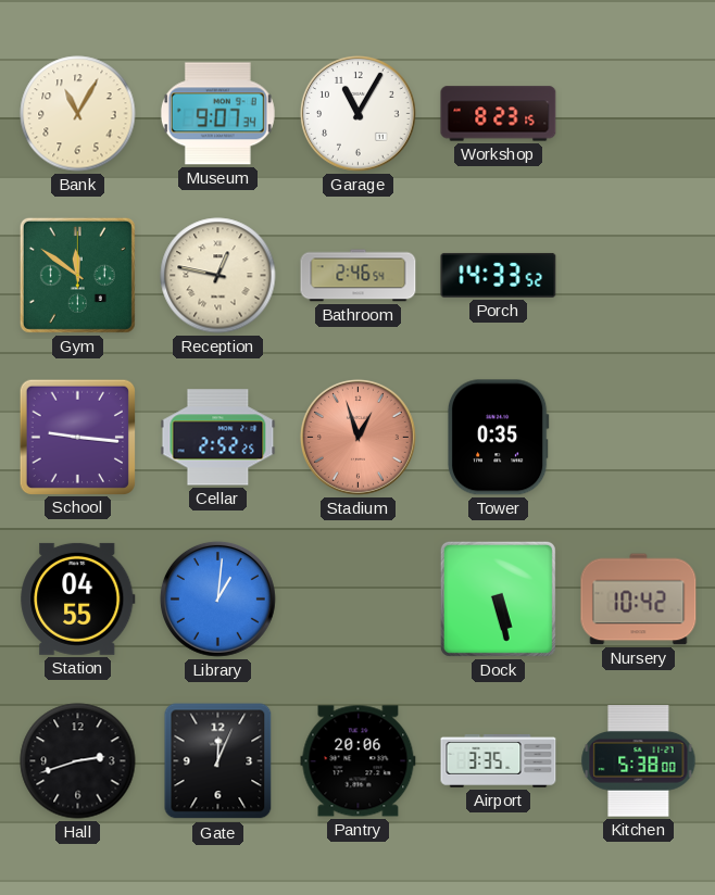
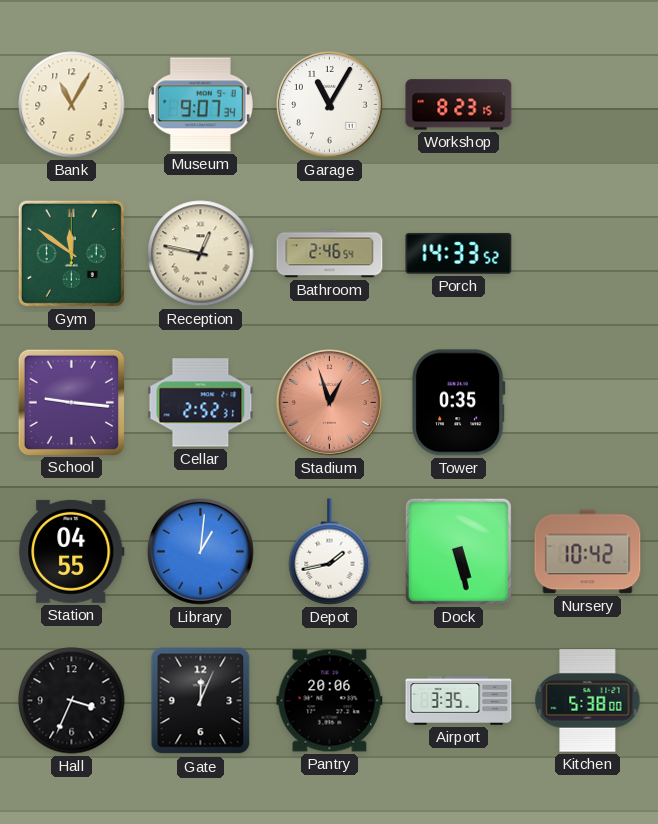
Cellar: 2:52:25 -> 2:52:31 (201, 403)
Depot: none -> 1:43 (330, 552)
Hall: 2:42 -> 3:34 (72, 701)
